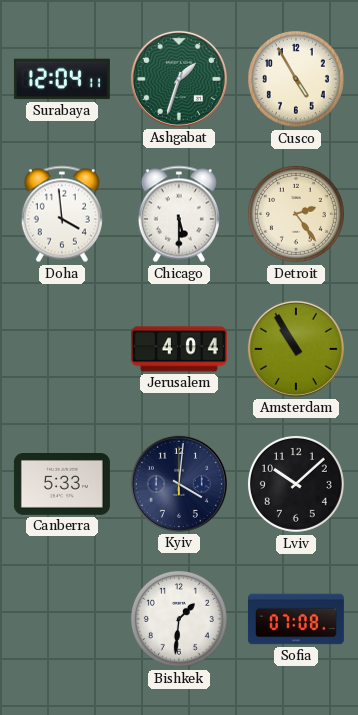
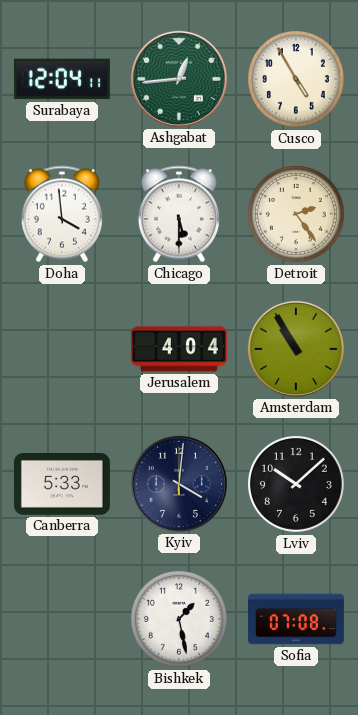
Ashgabat: 1:33 -> 12:44 (179, 79)
Bishkek: 1:31 -> 1:28 (179, 619)
